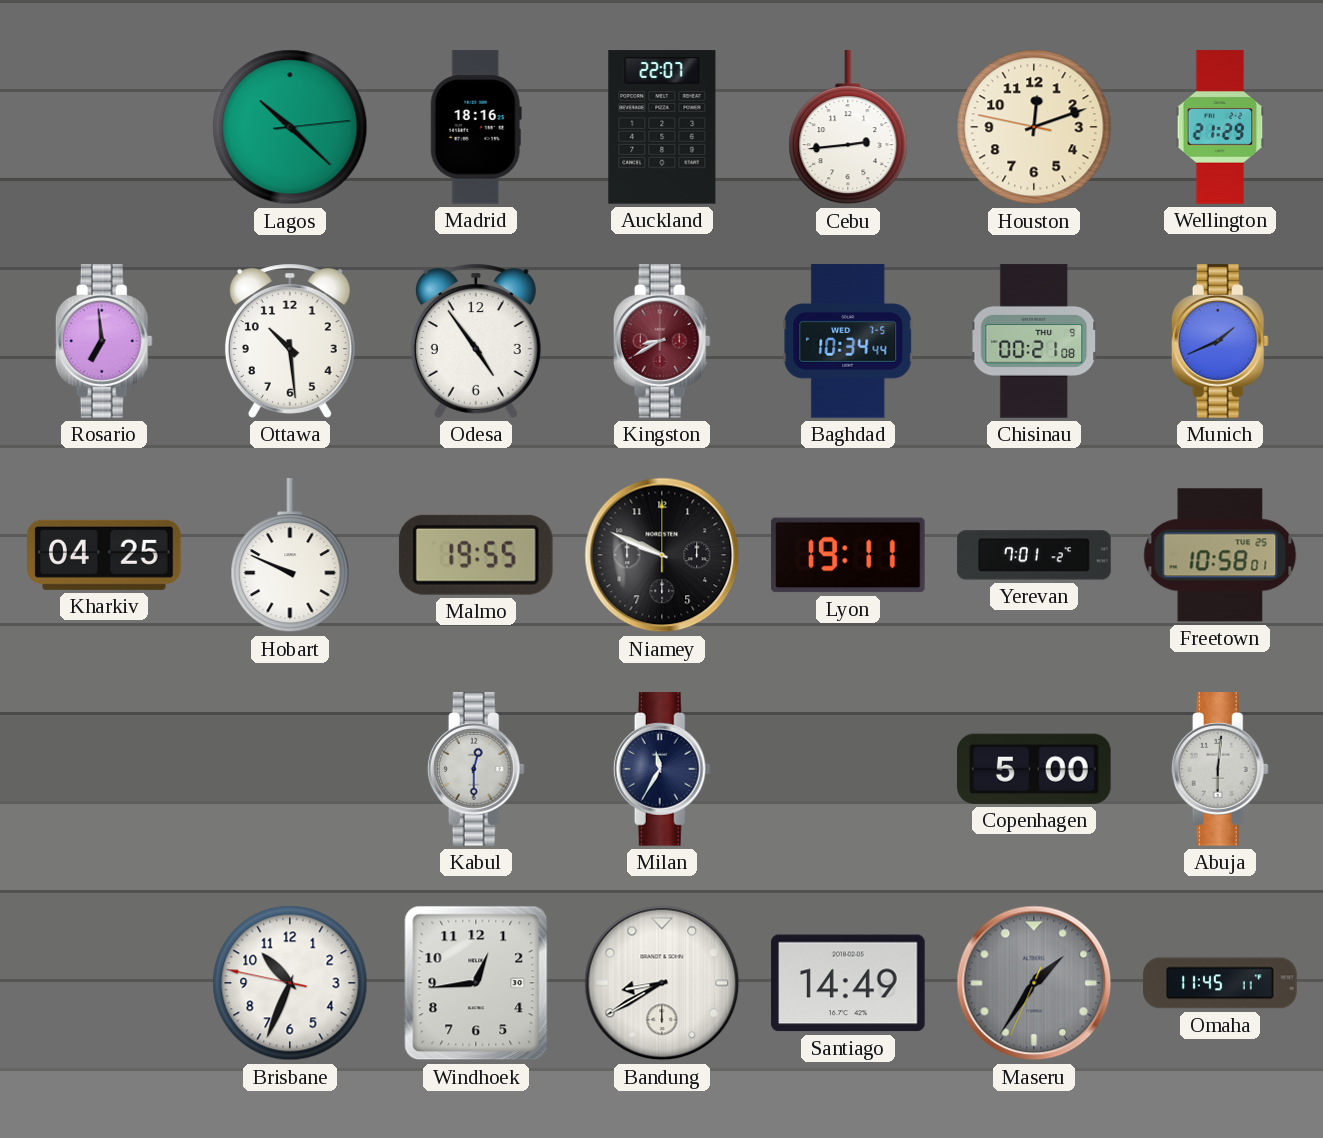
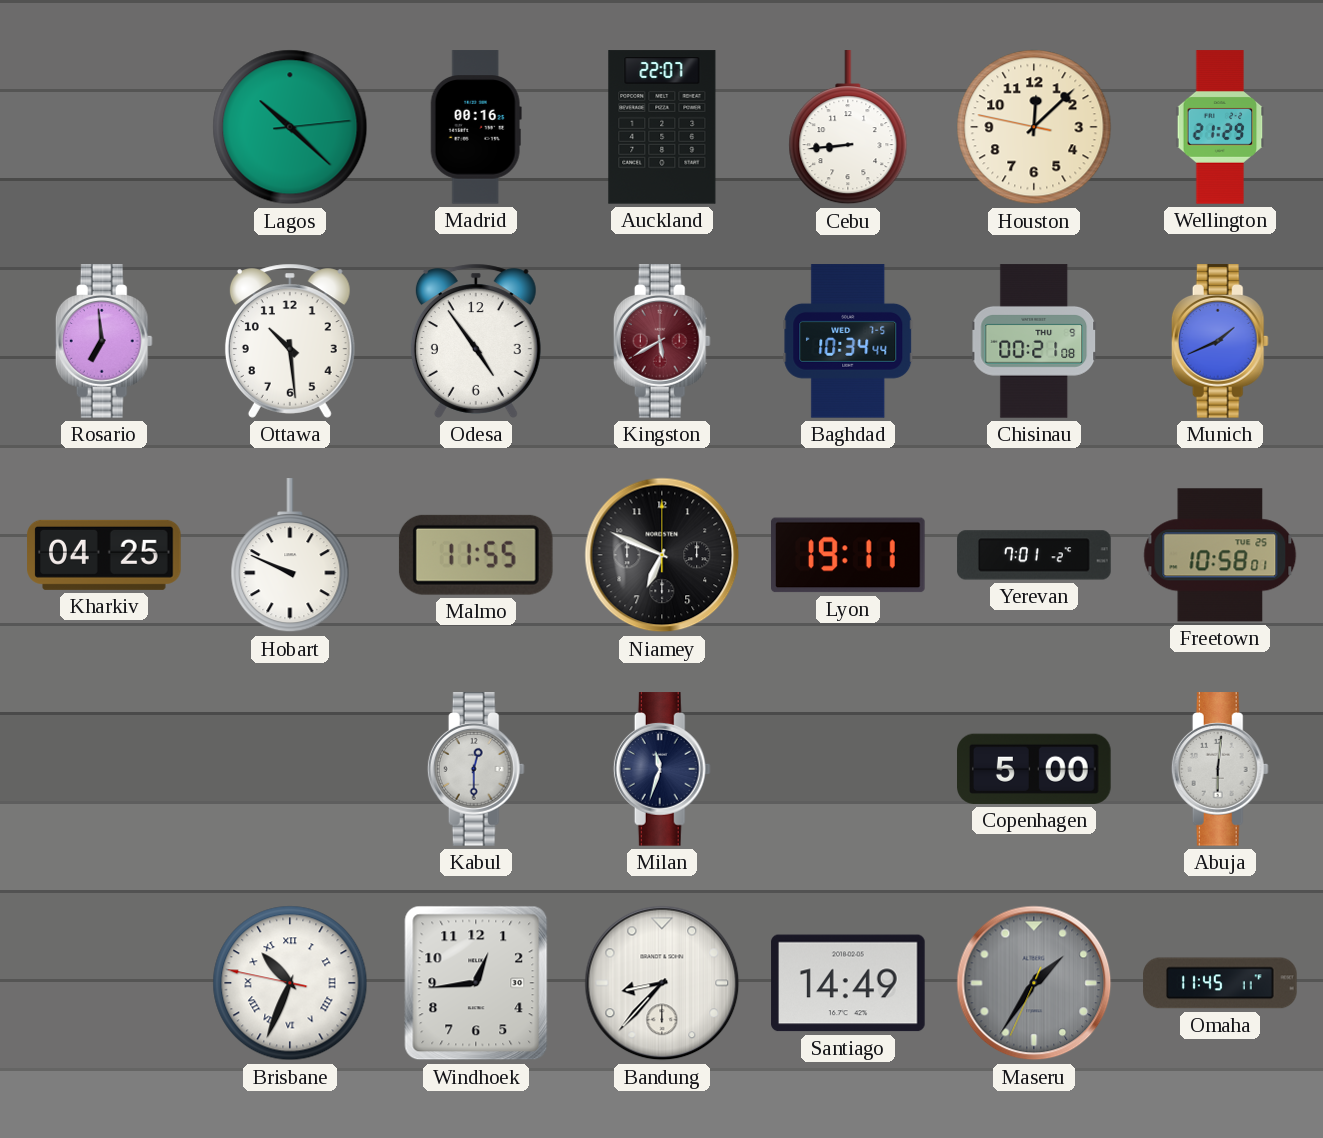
Madrid: 18:16 -> 00:16 (476, 127)
Cebu: 2:44 -> 8:44 (848, 128)
Houston: 12:11 -> 12:07 (1034, 127)
Kingston: 8:40 -> 5:40 (662, 341)
Malmo: 19:55 -> 11:55 (476, 555)
Niamey: 9:49 -> 6:49 (662, 555)
Milan: 11:35 -> 11:33 (662, 769)
Brisbane numerals: Arabic -> Roman (290, 983)
Bandung: 8:40 -> 8:37 (662, 983)
